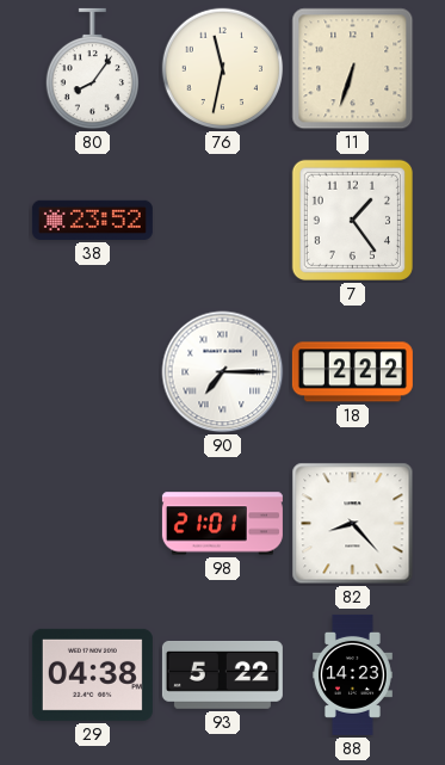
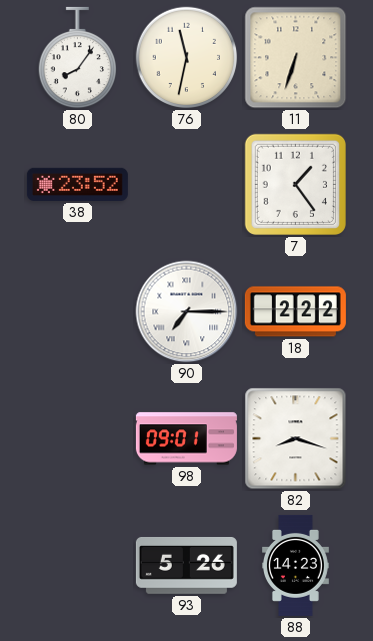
98: 21:01 -> 09:01 (186, 439)
82: 8:23 -> 8:18 (296, 439)
29: 04:38 -> none (92, 674)
93: 5:22 -> 5:26 (186, 565)
